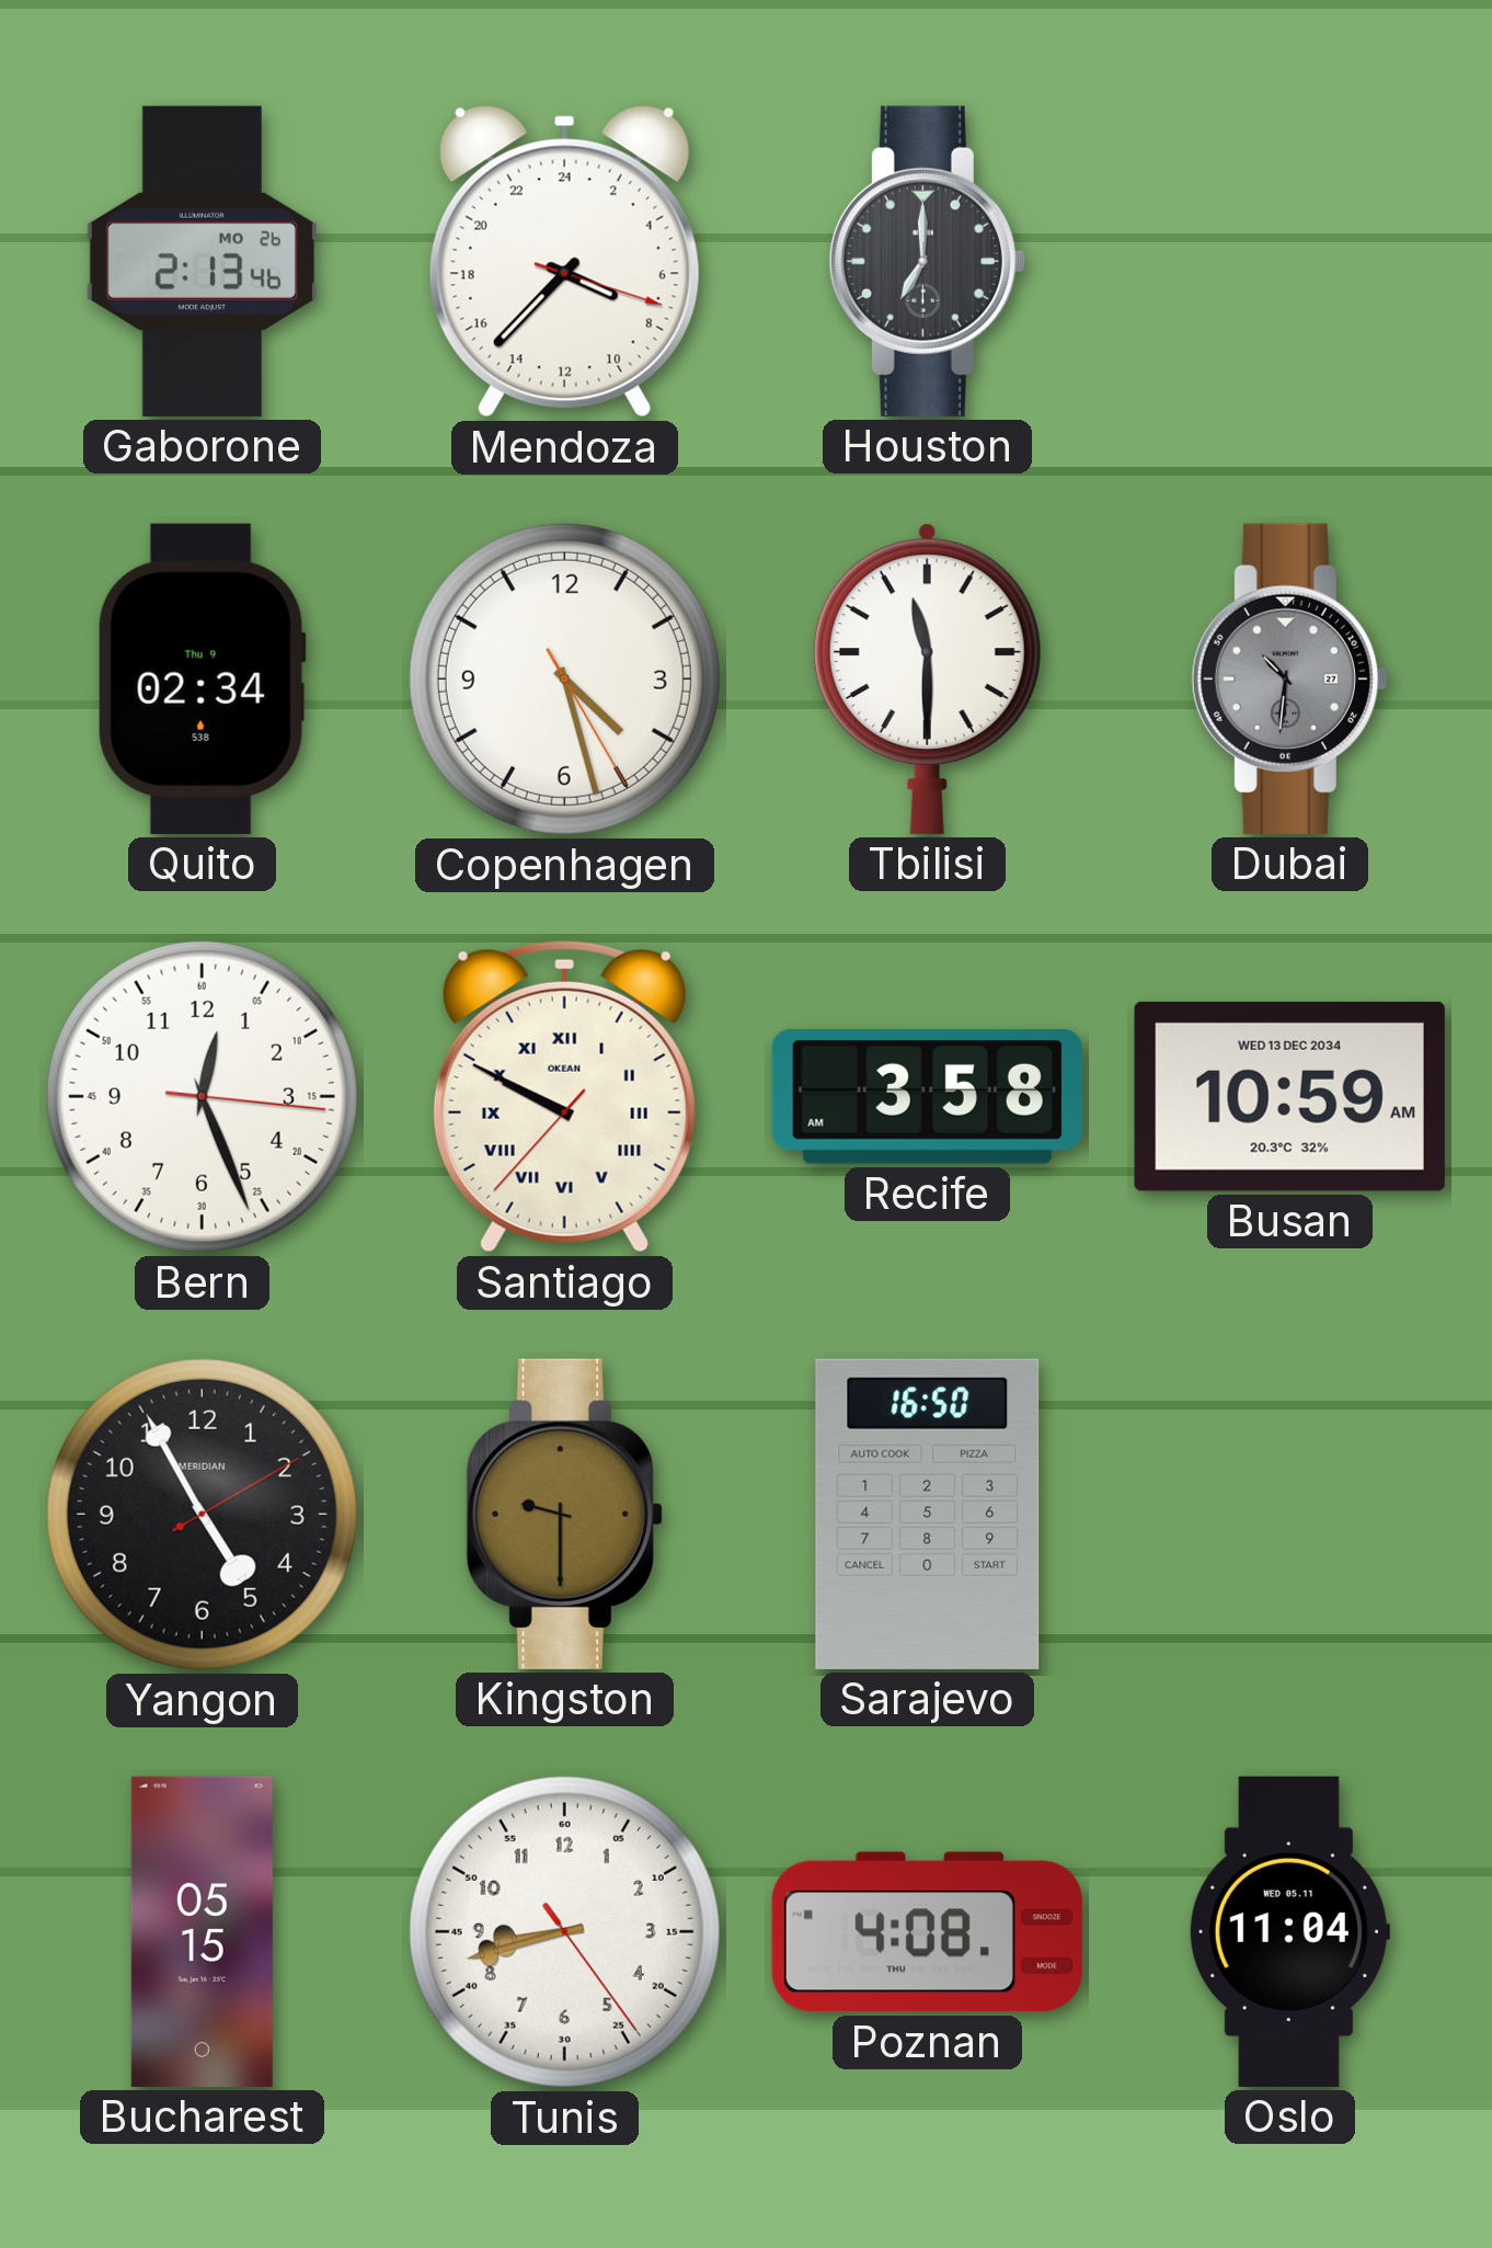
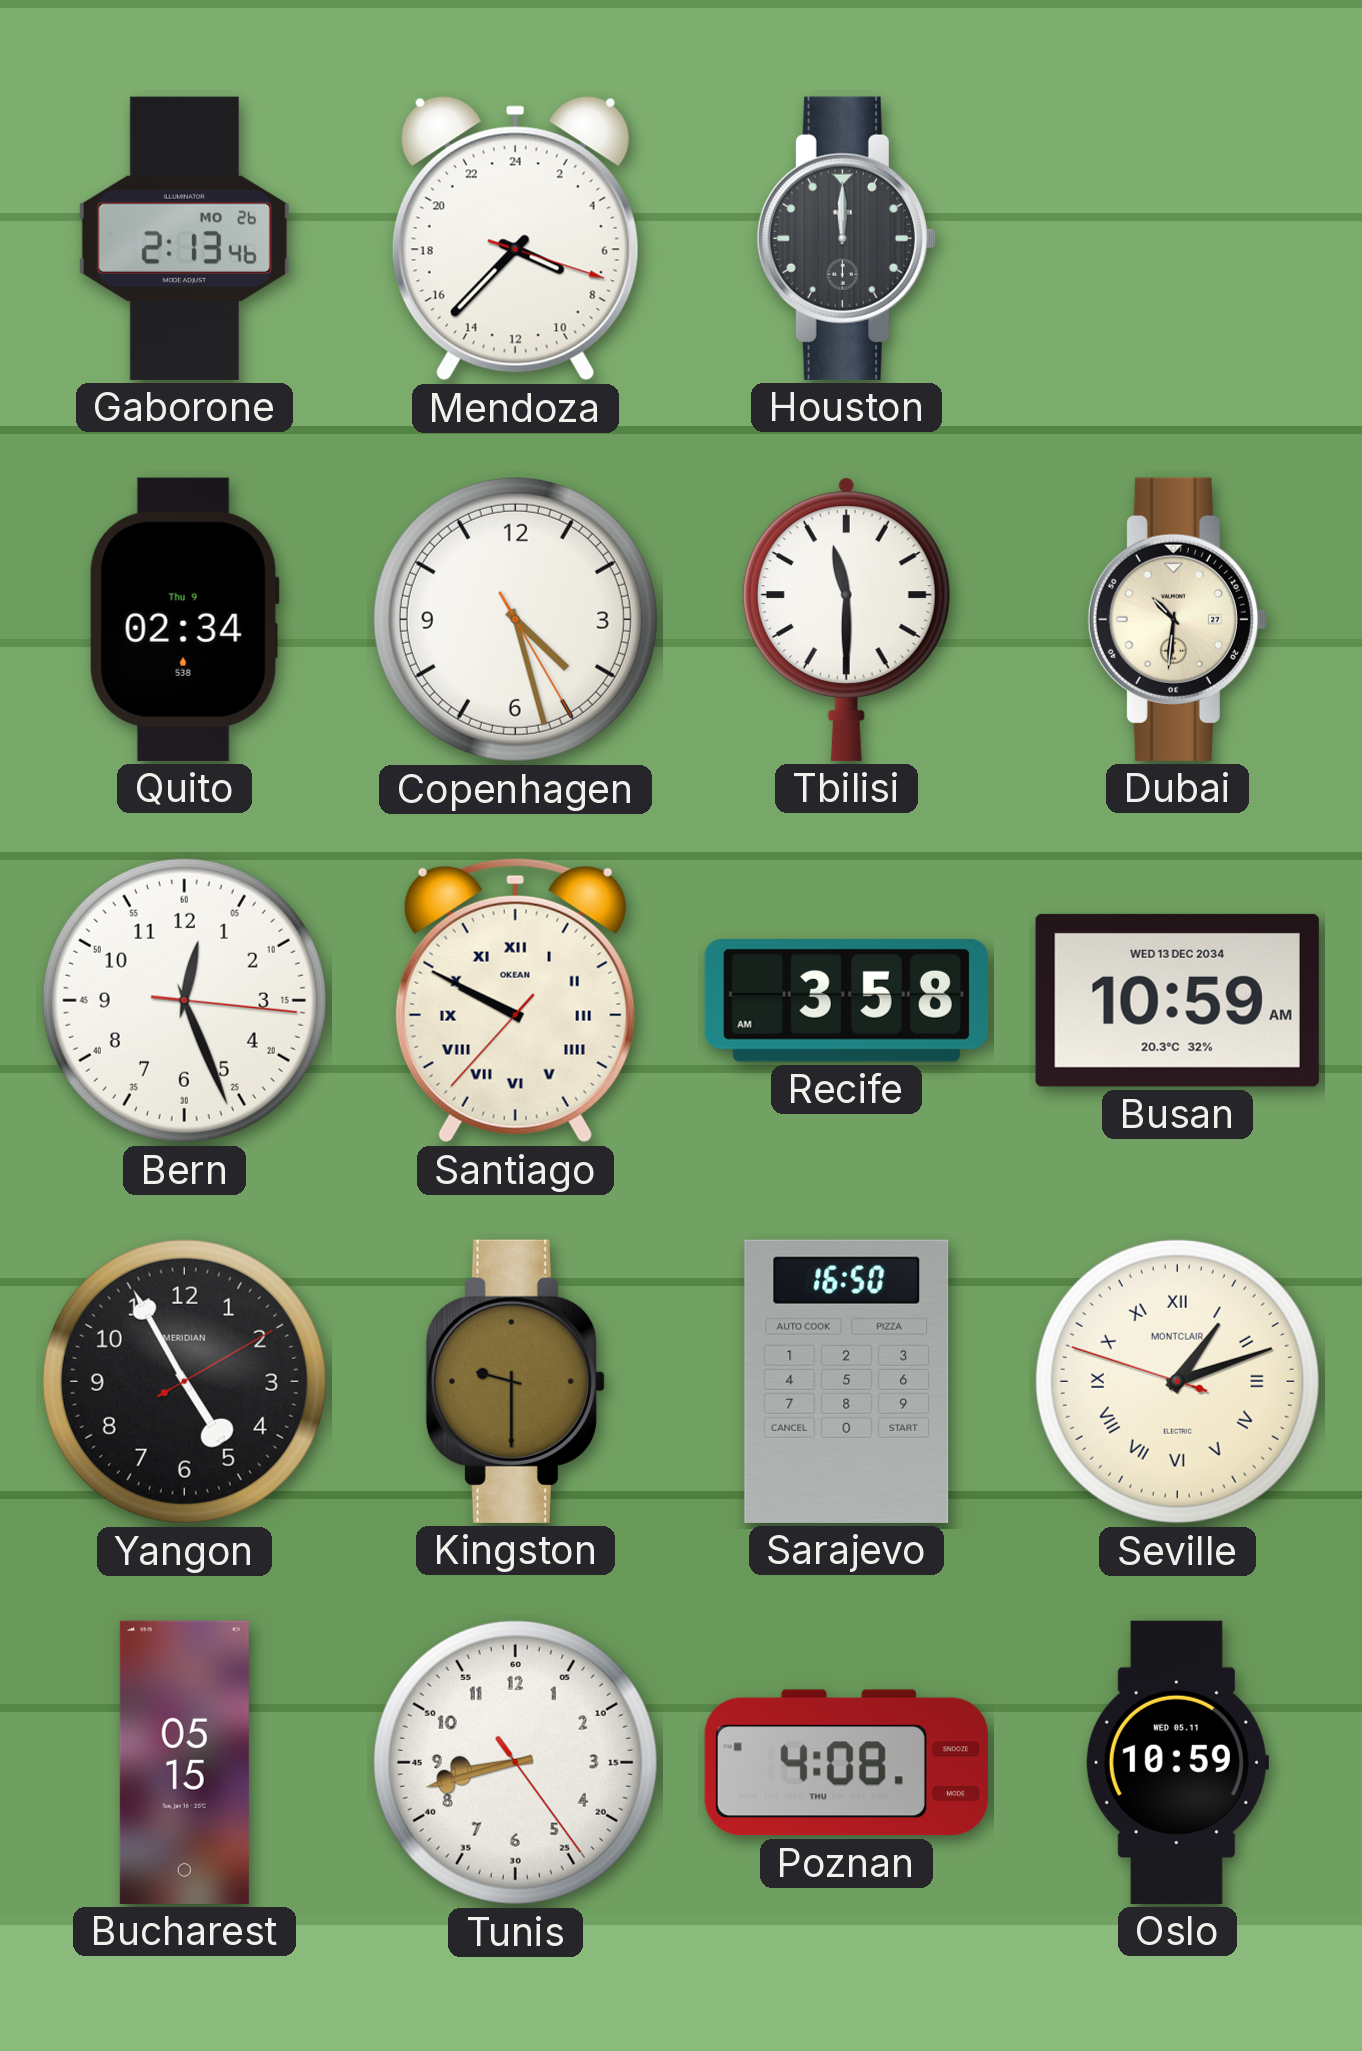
Houston: 7:00 -> 12:00 (846, 238)
Dubai dial: grey -> cream (1177, 619)
Seville: none -> 1:11 (1177, 1381)
Oslo: 11:04 -> 10:59 (1177, 1762)
